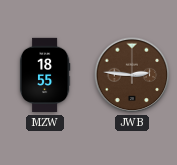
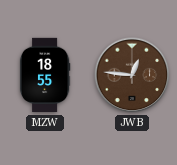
JWB: 2:46 -> 12:46 (132, 75)
